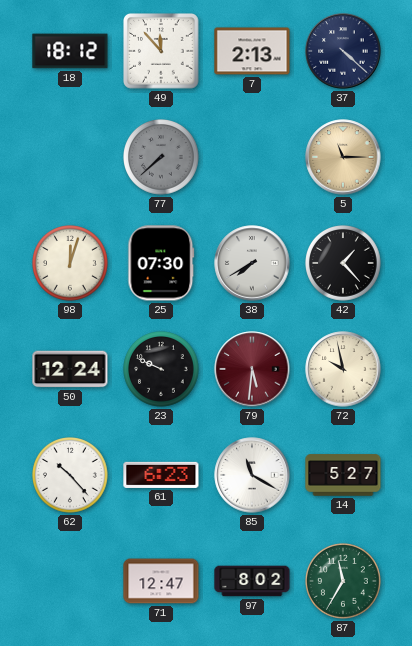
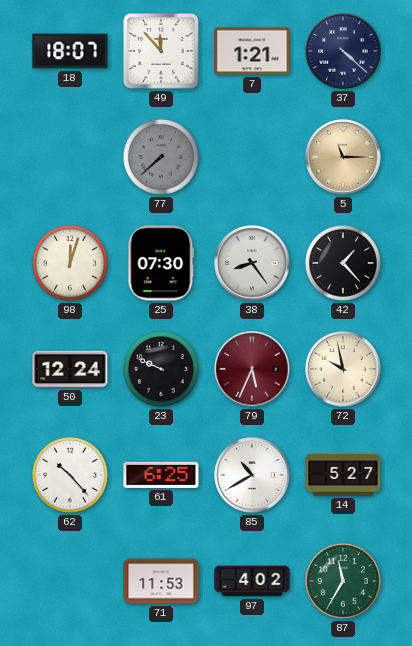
18: 18:12 -> 18:07 (70, 51)
7: 2:13 -> 1:21 (252, 51)
38: 7:40 -> 8:24 (252, 263)
79: 5:31 -> 5:34 (252, 369)
61: 6:23 -> 6:25 (161, 475)
85: 11:20 -> 10:40 (252, 475)
71: 12:47 -> 11:53 (161, 581)
97: 8:02 -> 4:02 (252, 581)
